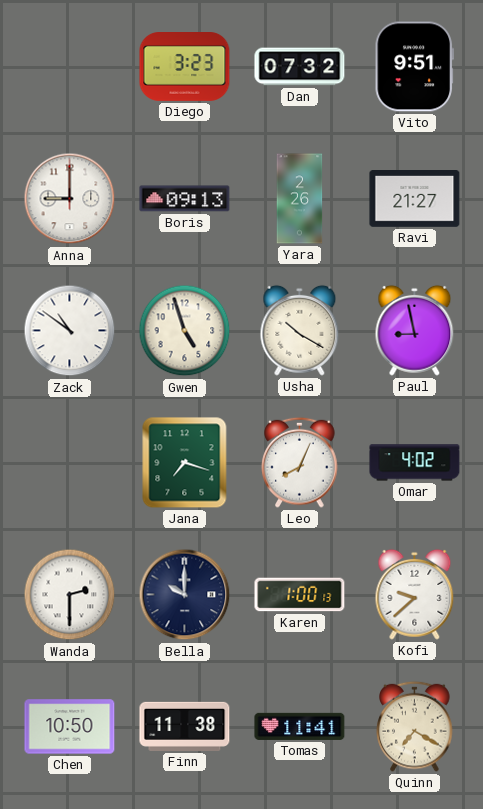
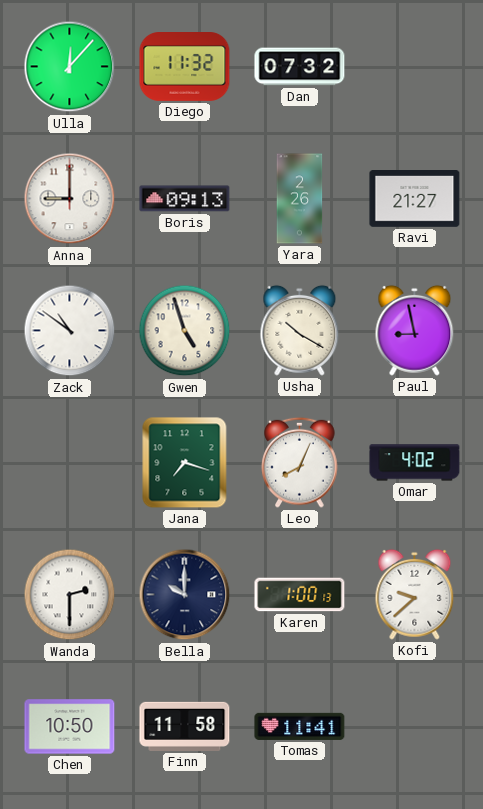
Ulla: none -> 12:07 (70, 67)
Diego: 3:23 -> 11:32 (185, 67)
Vito: 9:51 -> none (414, 67)
Finn: 11:38 -> 11:58 (185, 726)
Quinn: 7:20 -> none (415, 726)
